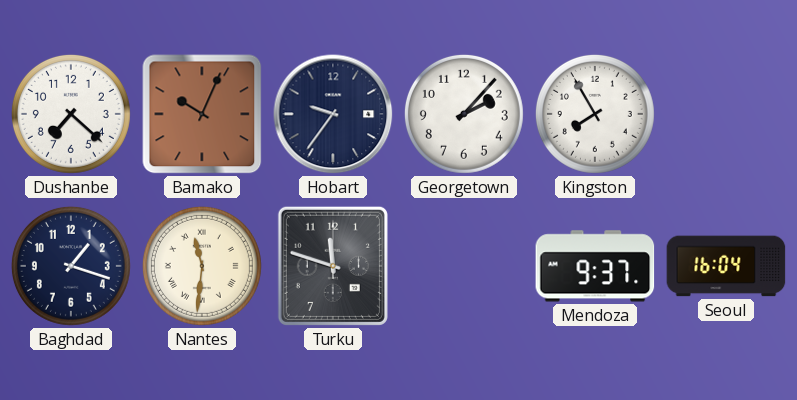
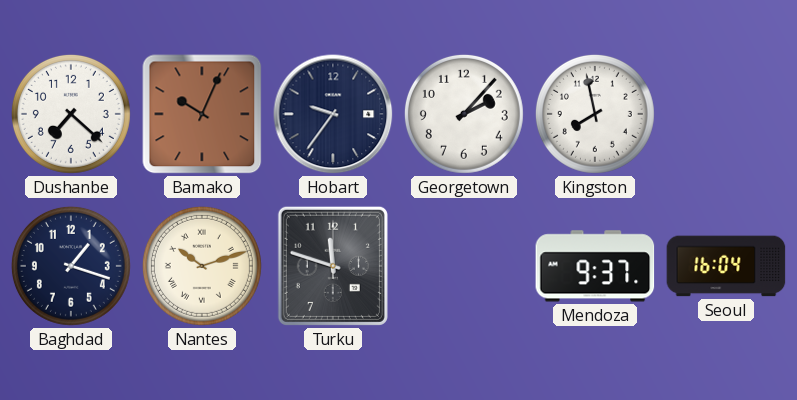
Kingston: 7:55 -> 7:58 (595, 114)
Nantes: 11:31 -> 10:12 (202, 266)
